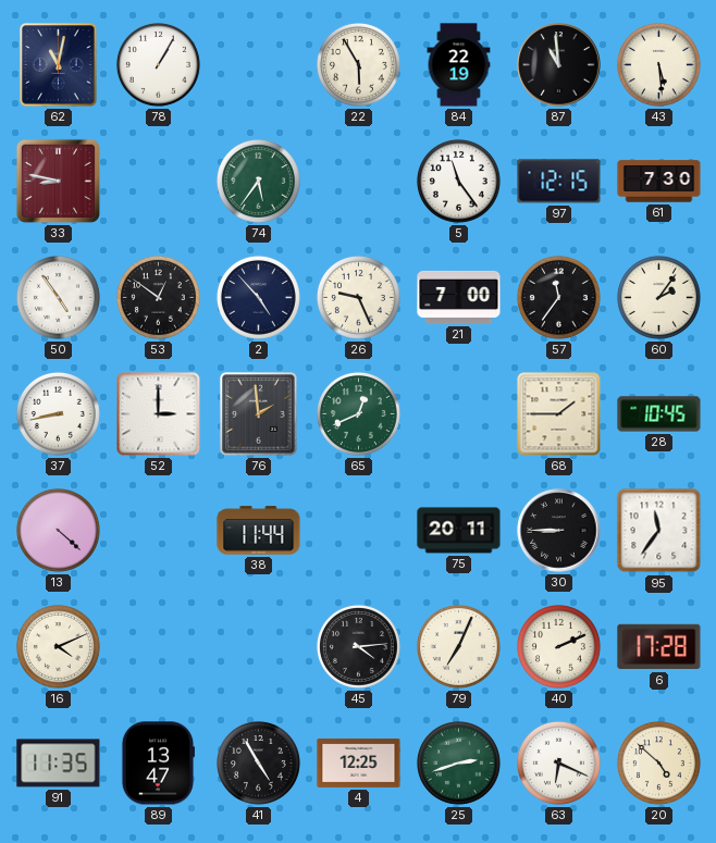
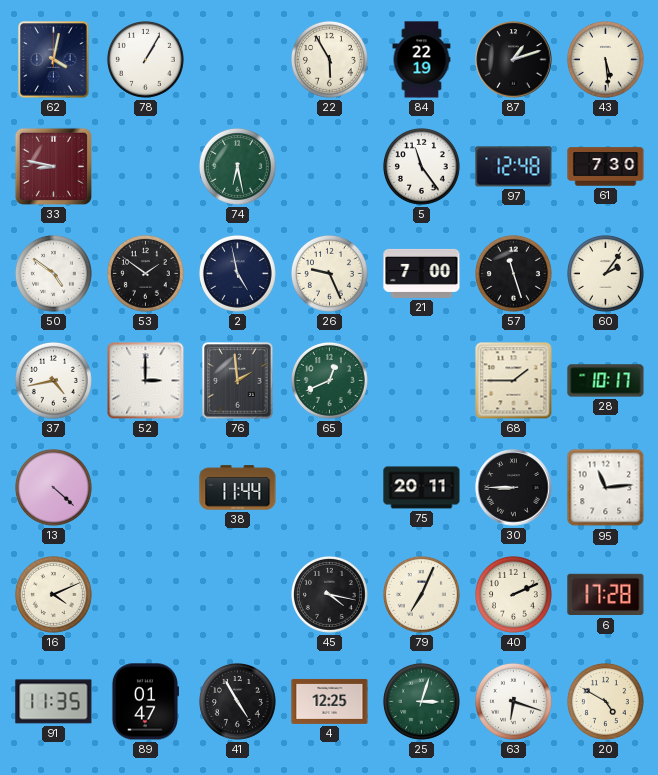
62: 11:02 -> 4:02 (54, 60)
87: 10:59 -> 1:12 (514, 60)
74: 5:36 -> 6:28 (237, 166)
97: 12:15 -> 12:48 (514, 167)
50: 4:54 -> 4:51 (53, 273)
53: 12:51 -> 1:51 (145, 273)
2: 4:53 -> 4:58 (237, 273)
57: 11:36 -> 11:27 (513, 273)
37: 8:43 -> 4:43 (53, 380)
28: 10:45 -> 10:17 (606, 381)
95: 11:36 -> 11:14 (606, 488)
45: 4:14 -> 4:17 (329, 594)
89: 13:47 -> 01:47 (145, 702)
25: 2:42 -> 3:03 (421, 701)
63: 6:19 -> 6:18 (513, 701)
20: 4:52 -> 4:50 (605, 701)
